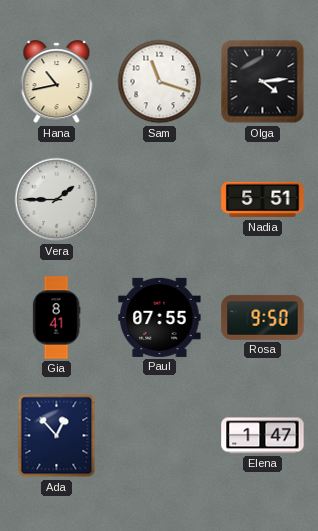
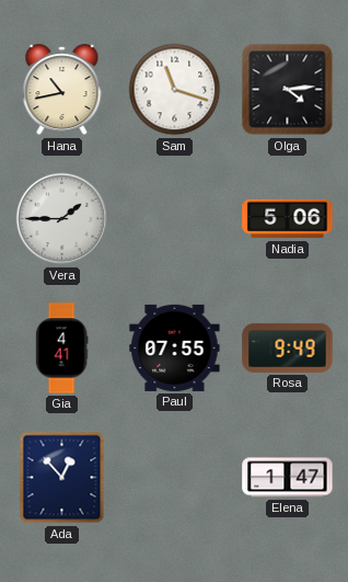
Nadia: 5:51 -> 5:06 (288, 219)
Gia: 8:41 -> 4:41 (61, 349)
Rosa: 9:50 -> 9:49 (288, 347)
